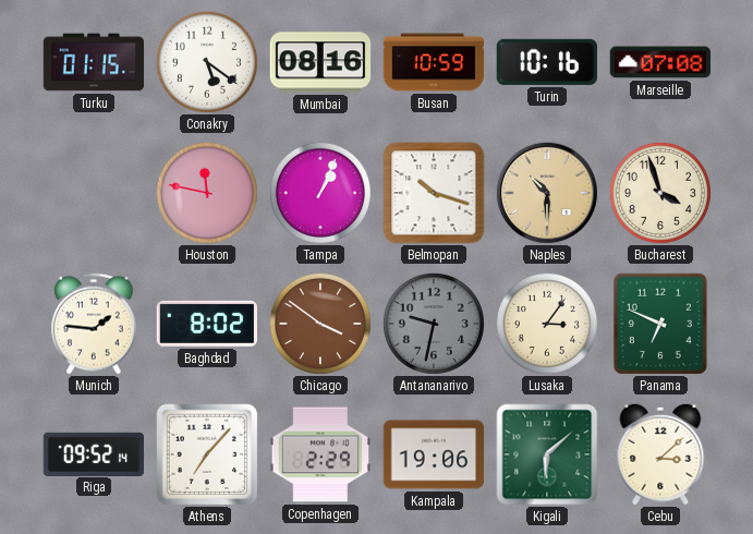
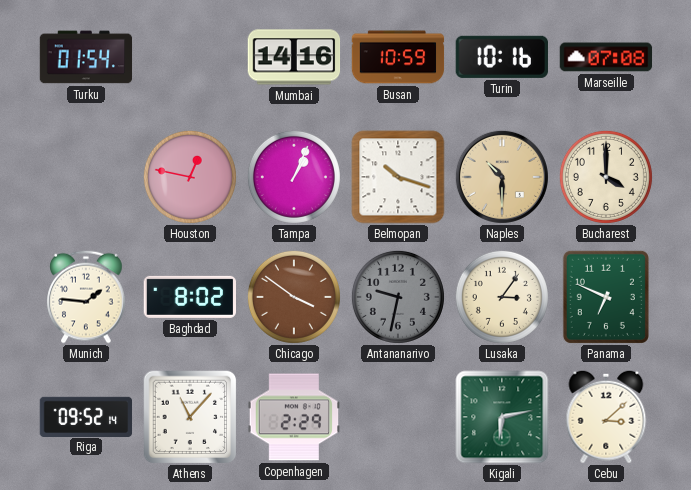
Turku: 01:15 -> 01:54 (86, 57)
Conakry: 5:21 -> none (207, 62)
Mumbai: 08:16 -> 14:16 (294, 57)
Houston: 11:47 -> 12:47 (190, 177)
Bucharest: 3:57 -> 4:00 (606, 177)
Athens: 7:07 -> 11:07 (190, 417)
Kampala: 19:06 -> none (434, 454)
Kigali: 6:08 -> 6:13 (502, 417)
